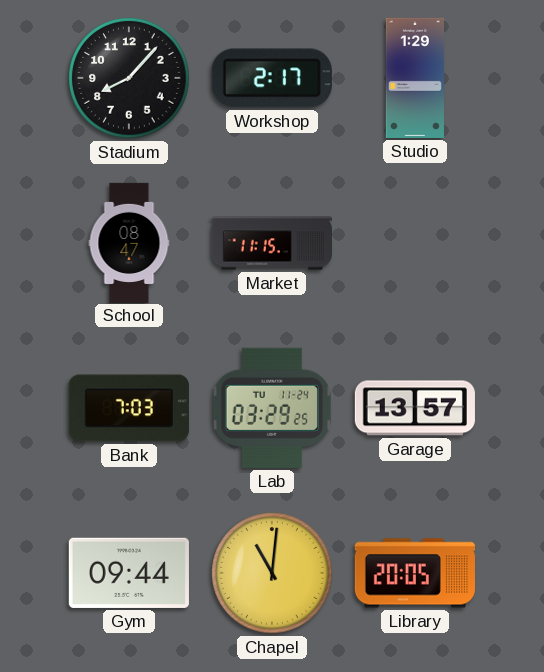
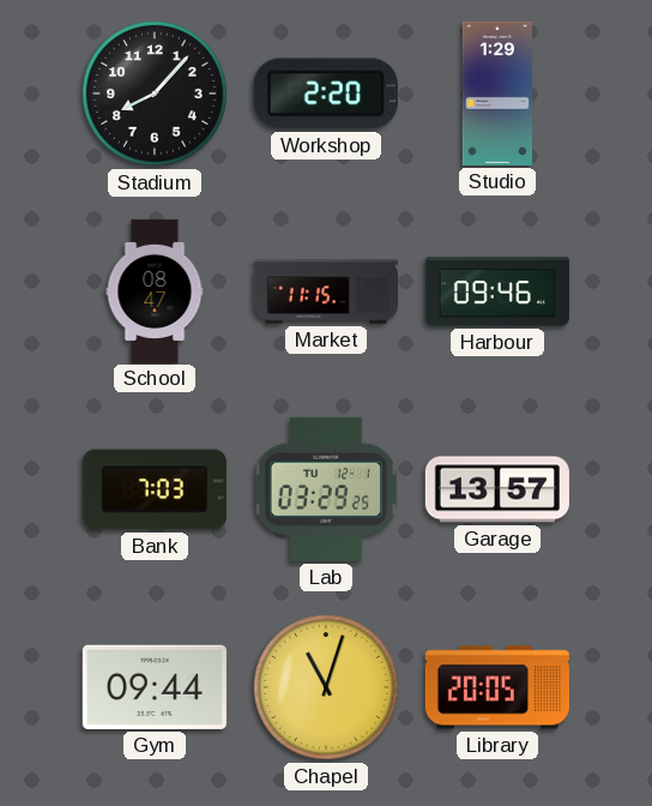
Workshop: 2:17 -> 2:20 (326, 94)
Harbour: none -> 09:46 (497, 291)
Lab date: TU 11-24 -> TU 12-1 (326, 489)
Chapel: 11:01 -> 11:03 (326, 687)
